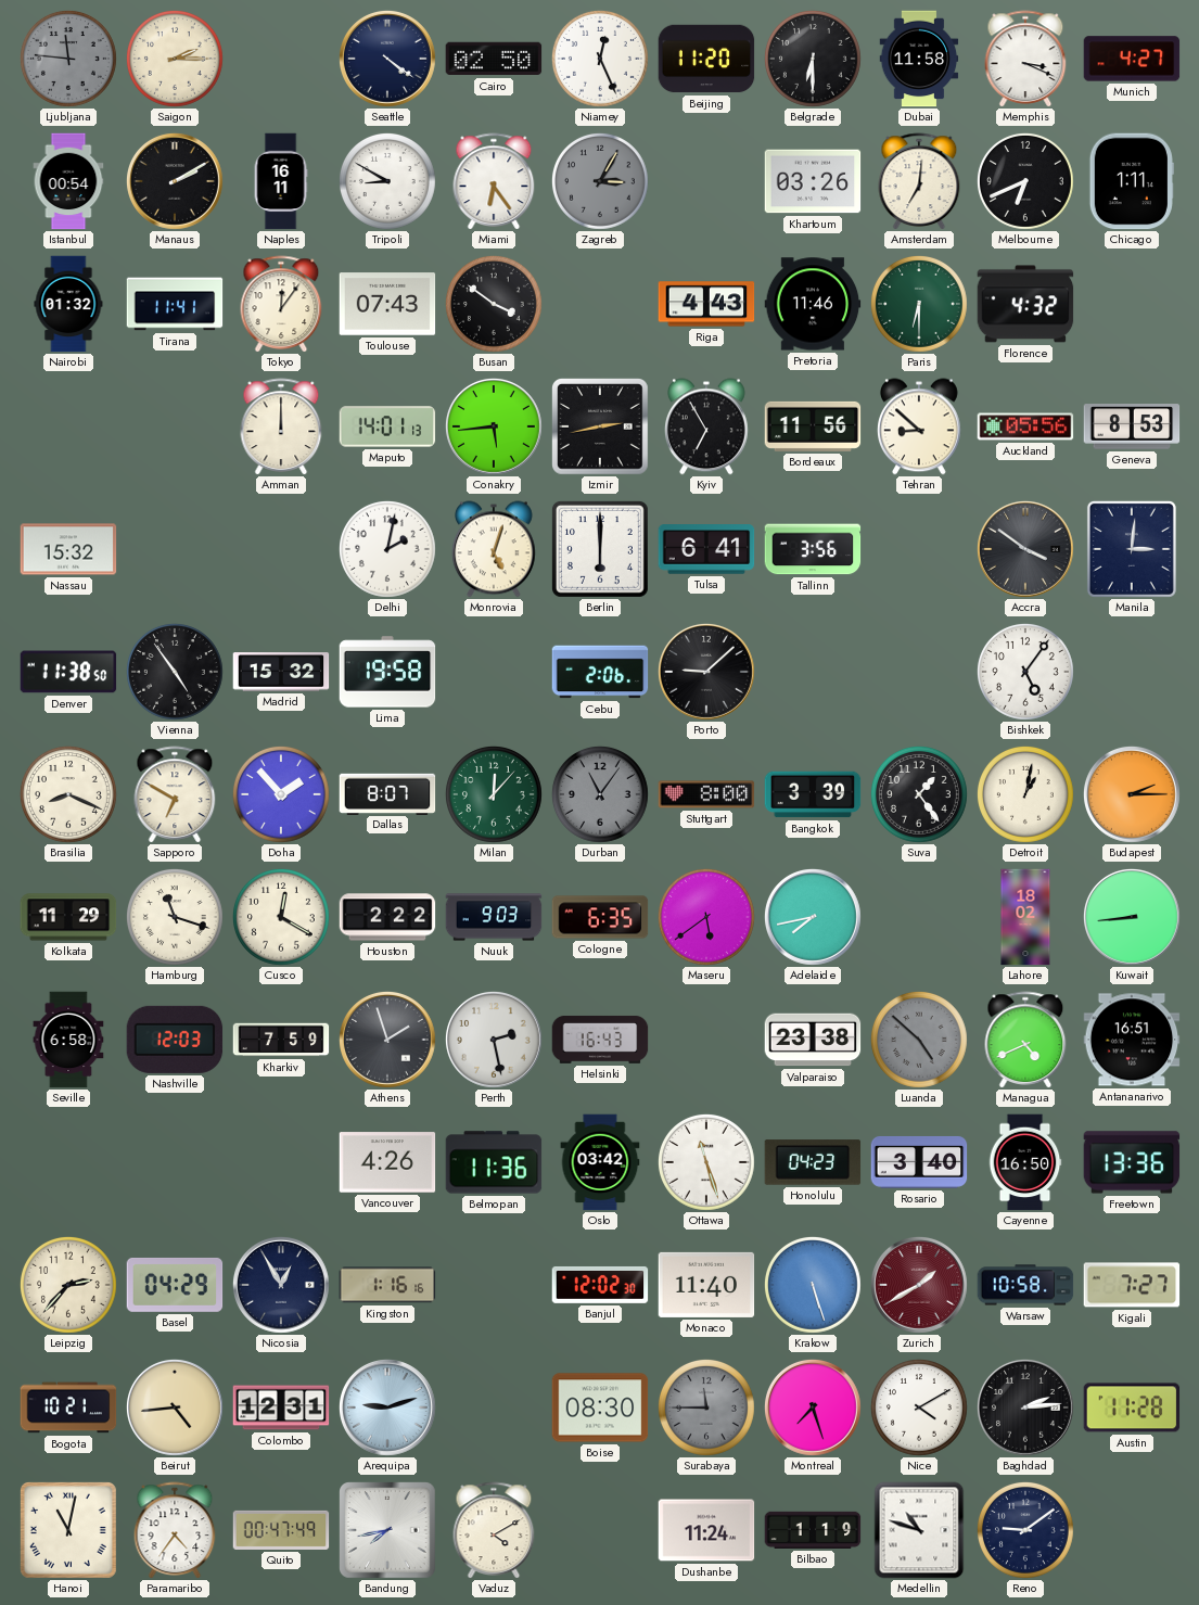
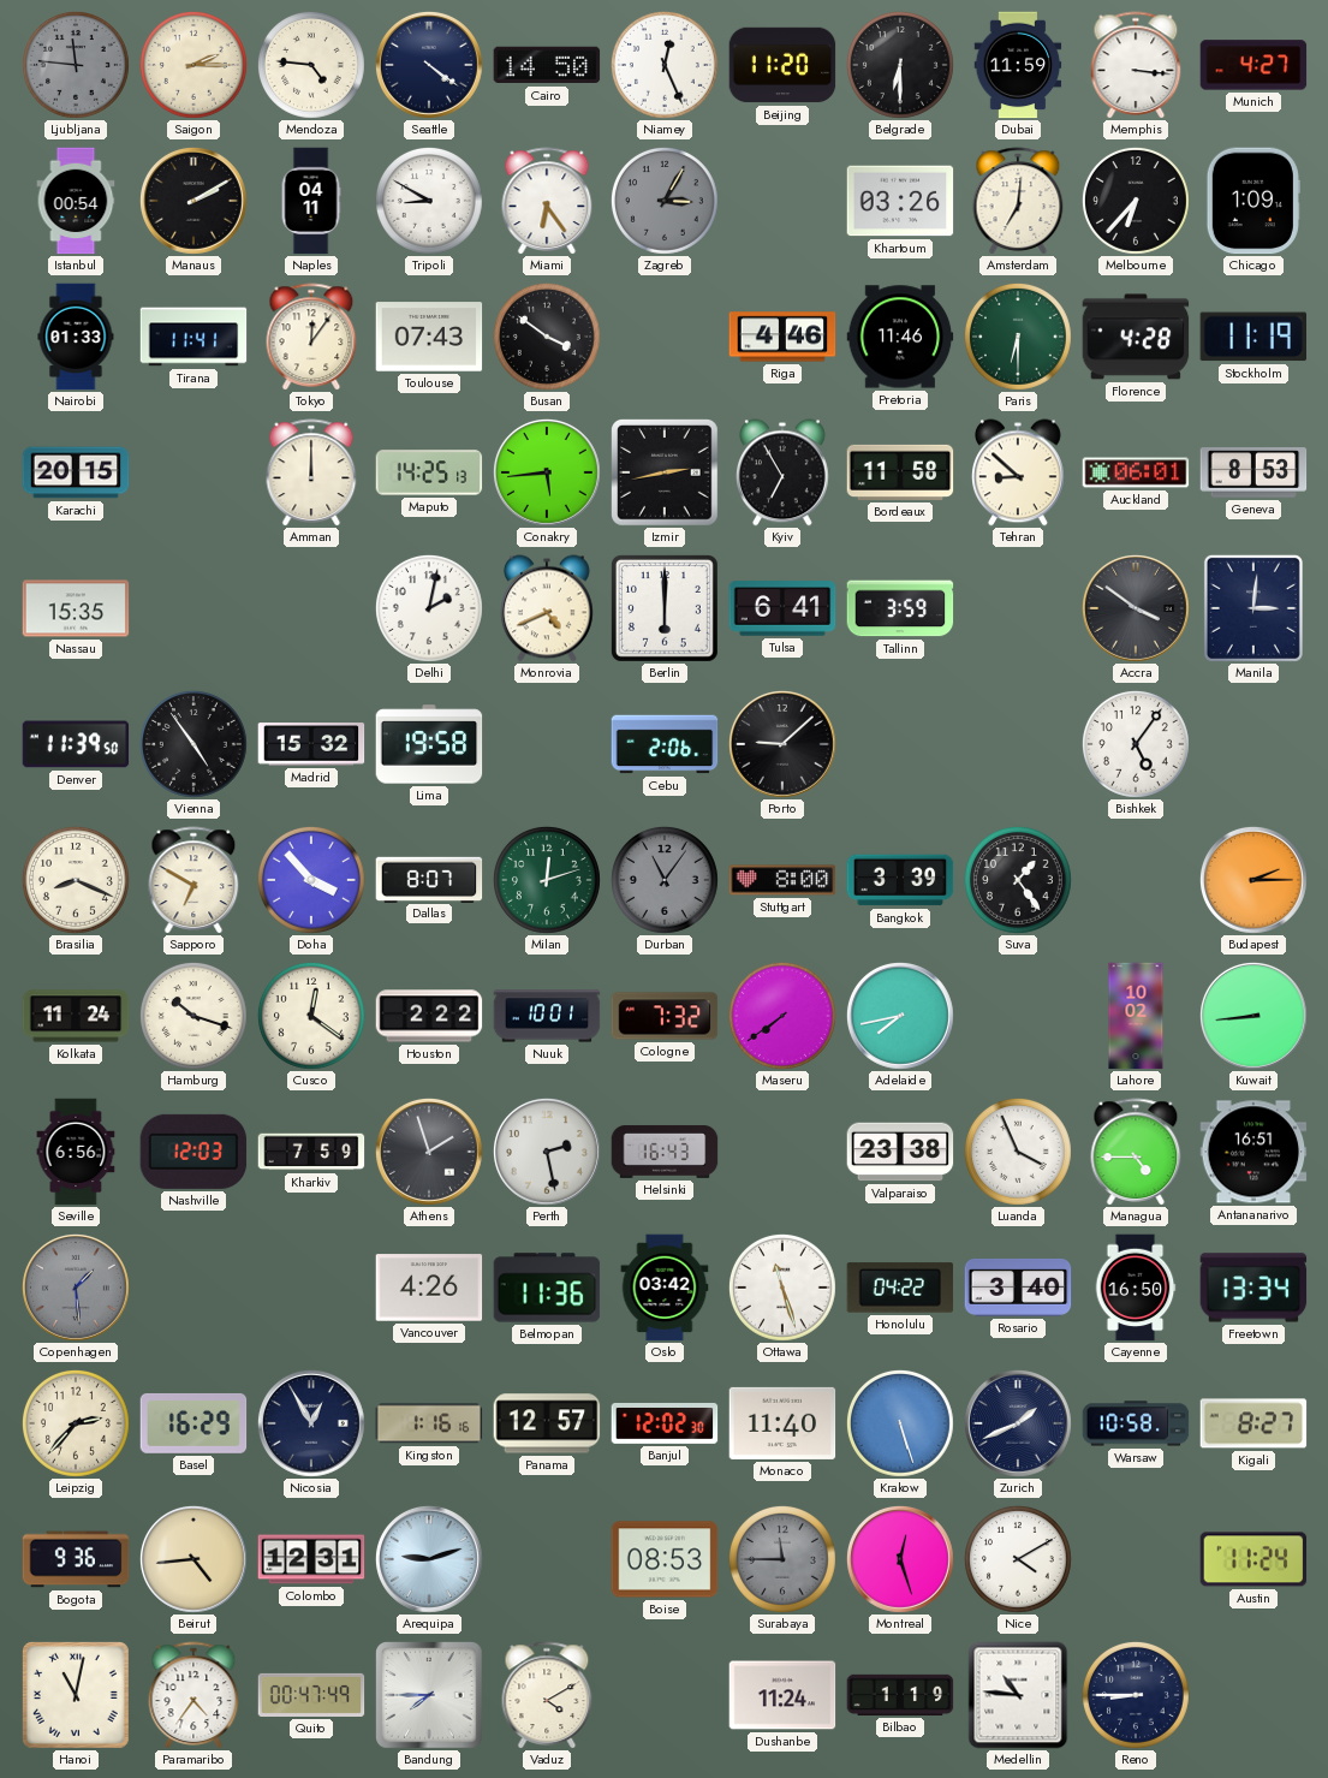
Mendoza: none -> 4:46 (311, 65)
Cairo: 02:50 -> 14:50 (547, 65)
Dubai: 11:58 -> 11:59 (1018, 65)
Memphis: 3:19 -> 3:16 (1136, 65)
Naples: 16:11 -> 04:11 (311, 201)
Melbourne: 6:41 -> 6:37 (1136, 201)
Chicago: 1:11 -> 1:09 (1253, 201)
Nairobi: 01:32 -> 01:33 (76, 337)
Riga: 4:43 -> 4:46 (782, 337)
Florence: 4:32 -> 4:28 (1136, 337)
Stockholm: none -> 11:19 (1252, 337)
Karachi: none -> 20:15 (76, 472)
Maputo: 14:01 -> 14:25 (429, 472)
Bordeaux: 11:56 -> 11:58 (900, 472)
Auckland: 05:56 -> 06:01 (1136, 472)
Nassau: 15:32 -> 15:35 (76, 608)
Monrovia: 5:03 -> 4:41 (548, 608)
Tallinn: 3:56 -> 3:59 (900, 608)
Denver: 11:38 -> 11:39 (76, 744)
Doha: 1:53 -> 3:53 (311, 880)
Milan: 12:07 -> 12:12 (547, 880)
Detroit: 1:02 -> none (1025, 794)
Kolkata: 11:29 -> 11:24 (76, 1016)
Hamburg: 11:18 -> 10:18 (193, 1016)
Cusco: 12:20 -> 12:21 (311, 1016)
Nuuk: 9:03 -> 10:01 (547, 1016)
Cologne: 6:35 -> 7:32 (665, 1016)
Maseru: 5:39 -> 7:39 (782, 1016)
Lahore: 18:02 -> 10:02 (1136, 1016)
Seville: 6:58 -> 6:56 (76, 1152)
Luanda: 4:52 -> 3:56 (1018, 1152)
Luanda dial: grey -> white (1018, 1152)
Managua: 4:41 -> 4:45 (1136, 1152)
Copenhagen: none -> 1:29 (76, 1288)
Honolulu: 04:23 -> 04:22 (900, 1288)
Freetown: 13:36 -> 13:34 (1253, 1288)
Basel: 04:29 -> 16:29 (193, 1423)
Panama: none -> 12:57 (547, 1423)
Zurich: 1:40 -> 1:41 (1018, 1423)
Zurich dial: burgundy -> navy (1018, 1423)
Kigali: 7:27 -> 8:27 (1253, 1423)
Bogota: 10:21 -> 9:36 (76, 1559)
Boise: 08:30 -> 08:53 (665, 1559)
Montreal: 7:27 -> 12:27 (900, 1559)
Baghdad: 2:14 -> none (1025, 1407)
Austin: 11:28 -> 11:24 (1253, 1559)
Bandung: 7:43 -> 7:45 (430, 1696)
Medellin: 10:48 -> 10:46 (1018, 1695)
Reno: 9:09 -> 8:45 (1136, 1695)
